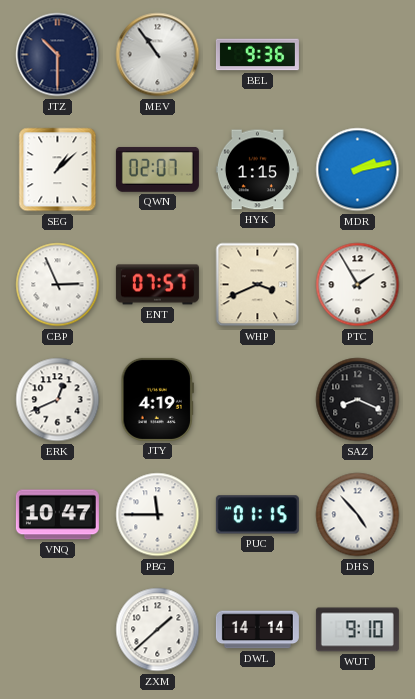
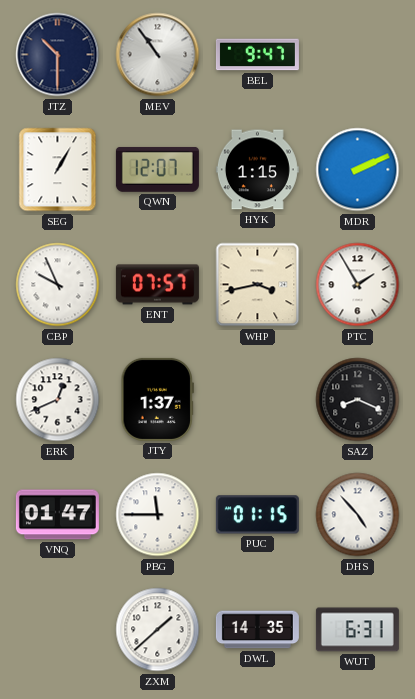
BEL: 9:36 -> 9:47 (257, 55)
SEG: 1:08 -> 1:05 (58, 170)
QWN: 02:07 -> 12:07 (157, 169)
MDR: 2:13 -> 2:11 (358, 170)
CBP: 2:56 -> 9:56 (58, 285)
WHP: 3:41 -> 3:43 (258, 285)
JTY: 4:19 -> 1:37 (157, 399)
VNQ: 10:47 -> 01:47 (57, 515)
DWL: 14:14 -> 14:35 (257, 630)
WUT: 9:10 -> 6:31 (357, 630)
